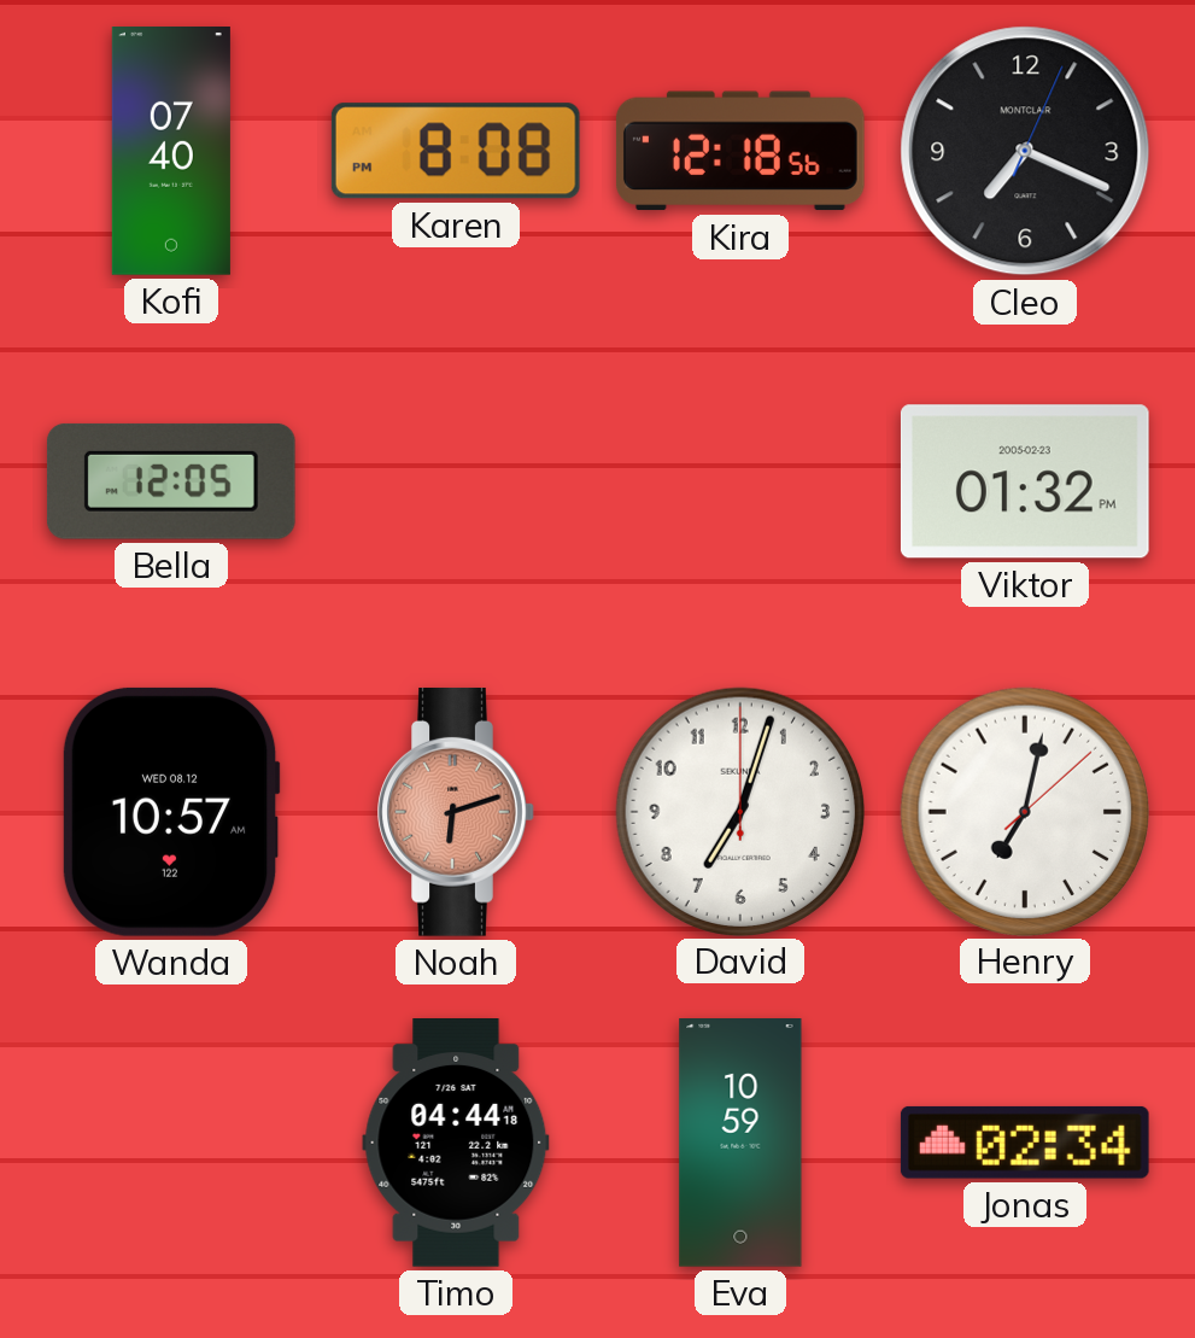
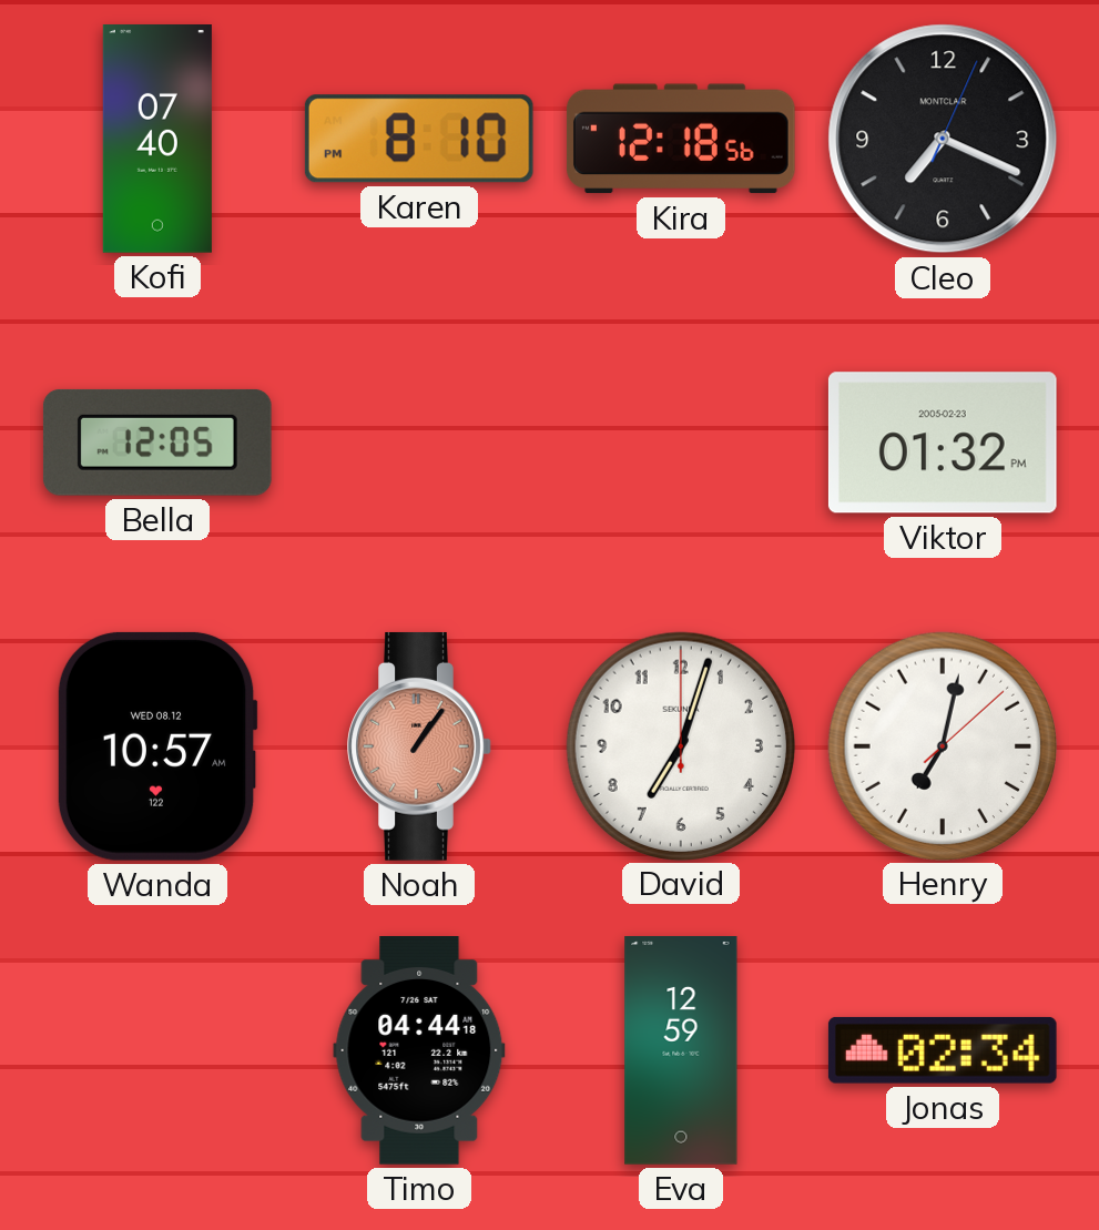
Karen: 8:08 -> 8:10 (419, 139)
Noah: 6:12 -> 1:06 (419, 746)
Eva: 10:59 -> 12:59 (681, 1051)
